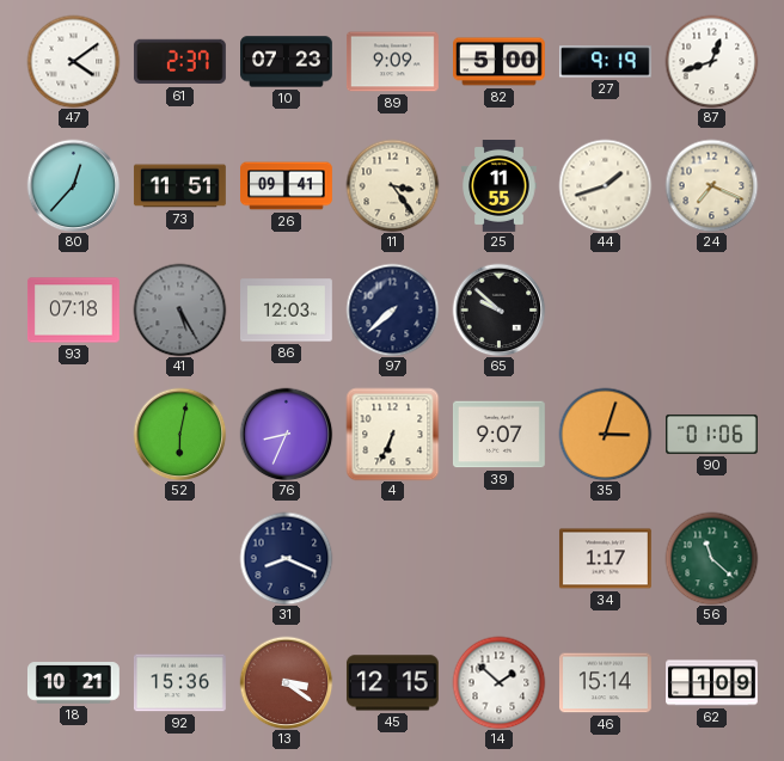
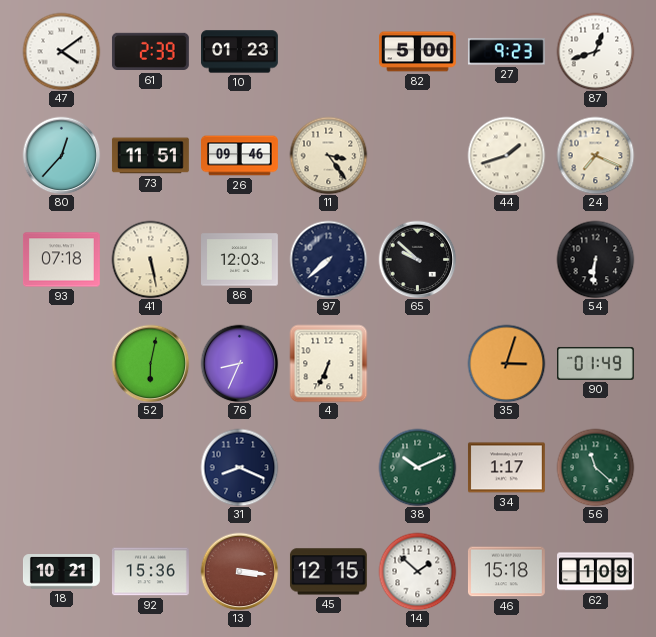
61: 2:37 -> 2:39 (150, 52)
10: 07:23 -> 01:23 (240, 52)
89: 9:09 -> none (392, 62)
27: 9:19 -> 9:23 (506, 52)
26: 09:41 -> 09:46 (240, 156)
25: 11:55 -> none (500, 186)
41: 5:25 -> 5:28 (150, 259)
41 dial: grey -> cream (150, 259)
54: none -> 6:31 (595, 259)
39: 9:07 -> none (498, 435)
90: 01:06 -> 01:49 (596, 363)
38: none -> 10:11 (417, 467)
13: 3:21 -> 3:16 (239, 571)
46: 15:14 -> 15:18 (506, 572)
